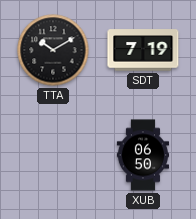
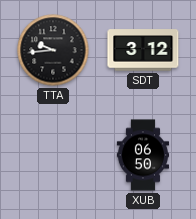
TTA: 10:10 -> 9:44 (53, 50)
SDT: 7:19 -> 3:12 (143, 50)
